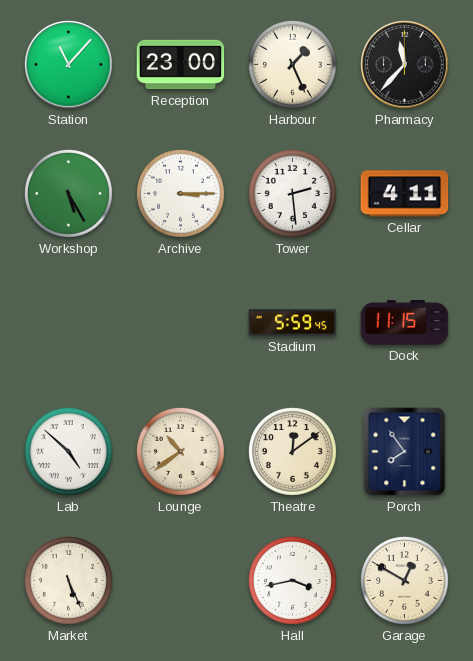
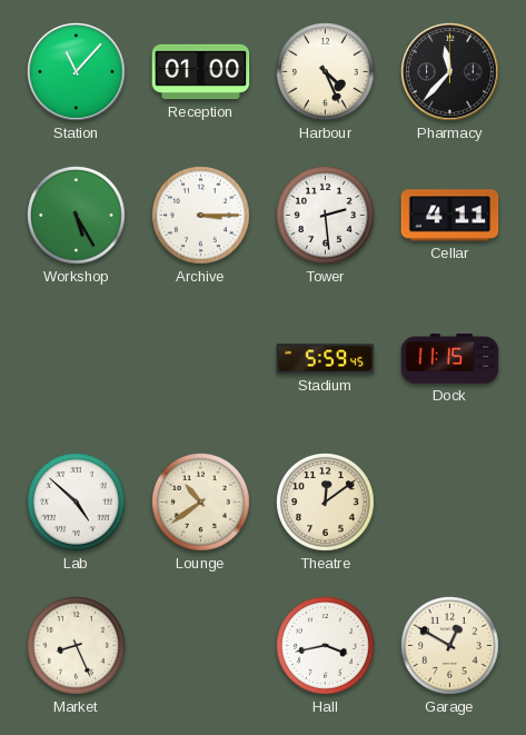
Reception: 23:00 -> 01:00 (201, 72)
Harbour: 1:26 -> 4:26 (326, 72)
Porch: 7:54 -> none (405, 452)
Market: 5:26 -> 8:26 (77, 646)
